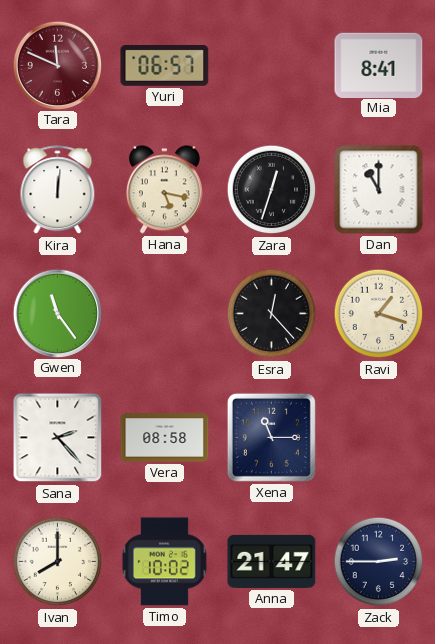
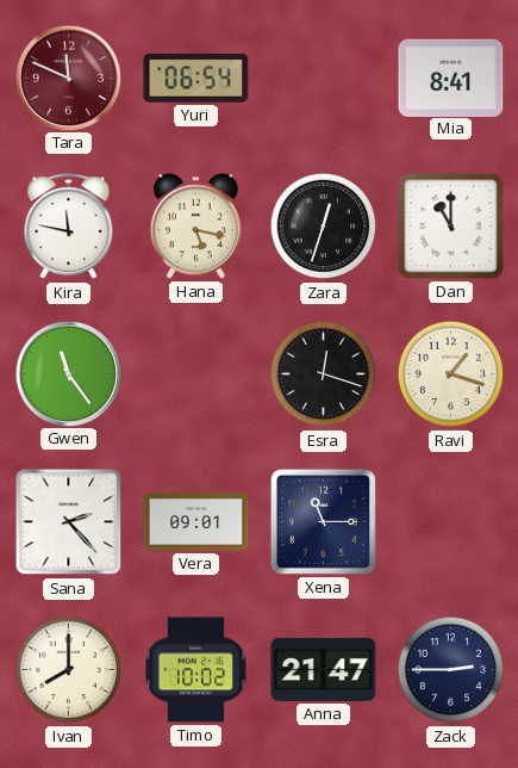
Yuri: 06:57 -> 06:54 (196, 78)
Kira: 12:01 -> 11:47 (69, 227)
Esra: 12:23 -> 12:18 (324, 374)
Vera: 08:58 -> 09:01 (196, 522)
